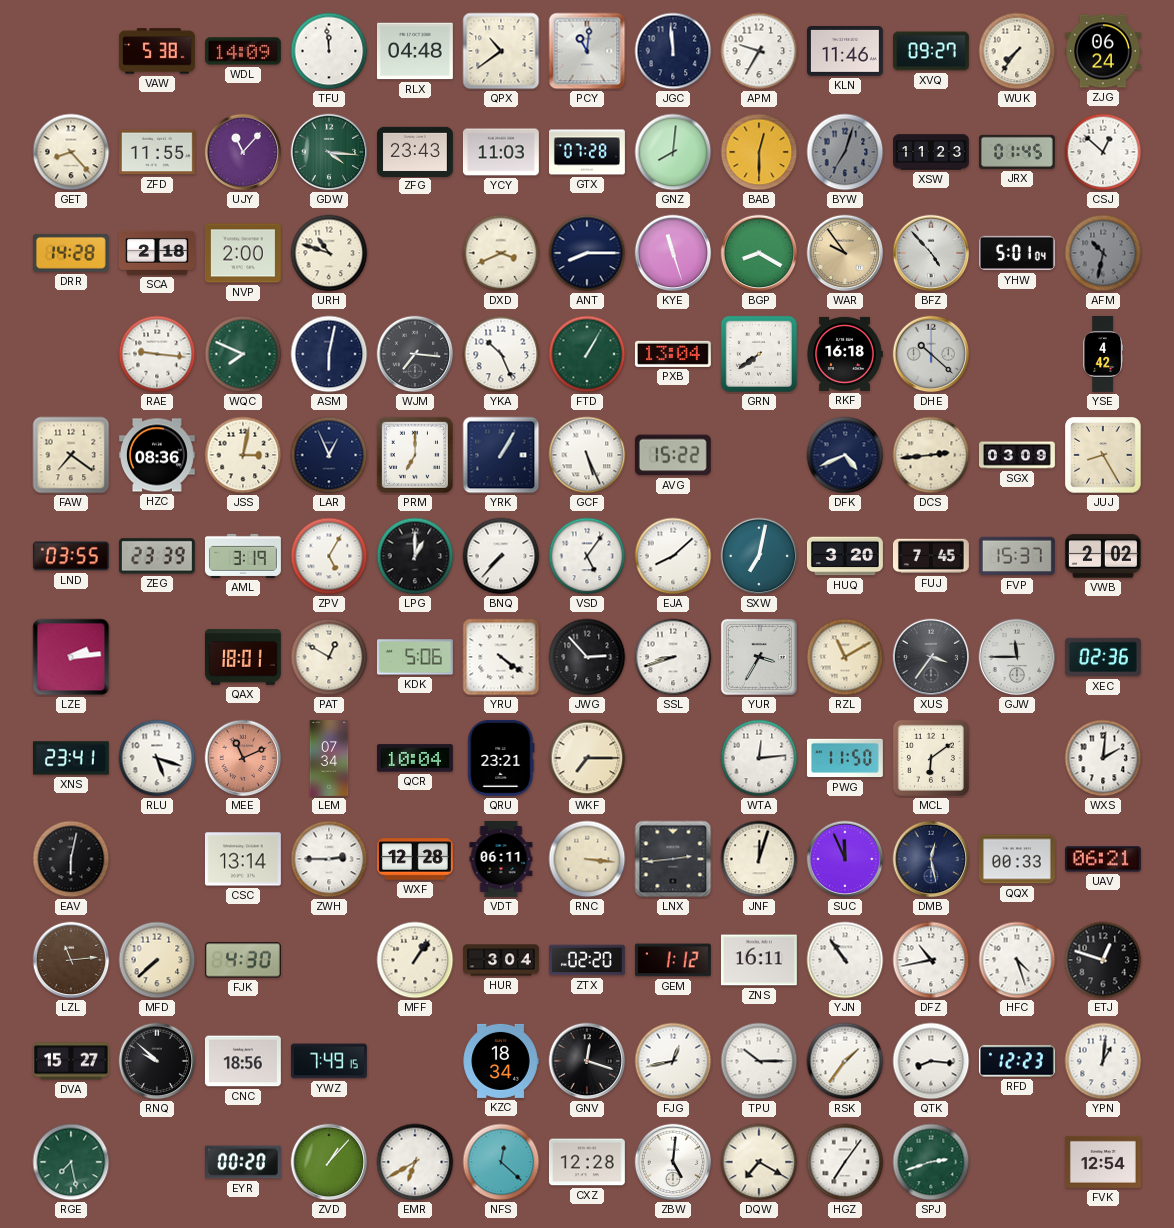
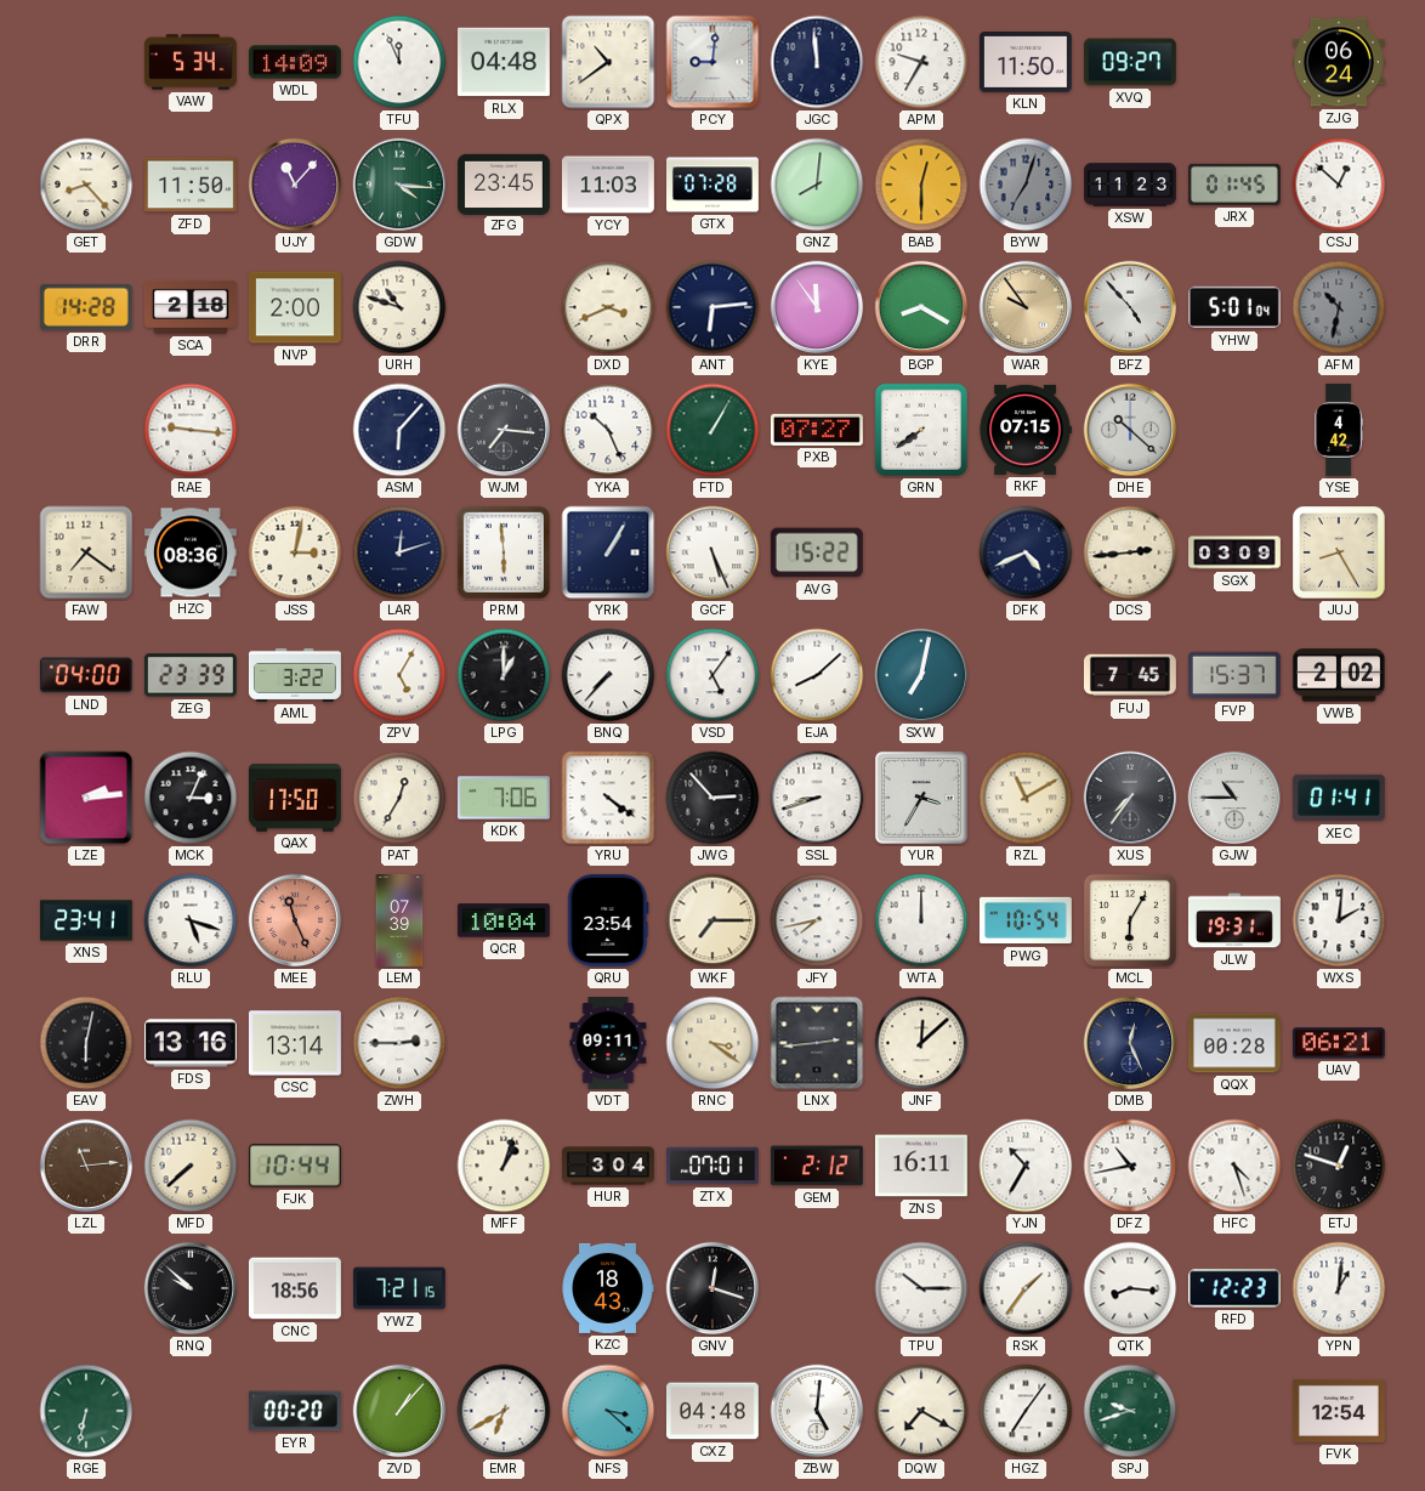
VAW: 5:38 -> 5:34 (191, 62)
TFU: 11:59 -> 11:56 (399, 62)
PCY: 11:01 -> 9:01 (712, 62)
KLN: 11:46 -> 11:50 (1026, 63)
WUK: 7:36 -> none (1017, 51)
ZFD: 11:55 -> 11:50 (191, 185)
ZFG: 23:43 -> 23:45 (504, 183)
ANT: 8:15 -> 6:14 (712, 307)
KYE: 11:27 -> 11:54 (817, 307)
WQC: 7:49 -> none (243, 354)
ASM: 6:02 -> 6:07 (399, 430)
PXB: 13:04 -> 07:27 (817, 430)
RKF: 16:18 -> 07:15 (1026, 430)
LAR: 12:56 -> 12:12 (399, 552)
PRM: 7:00 -> 5:59 (504, 552)
LND: 03:55 -> 04:00 (86, 675)
AML: 3:19 -> 3:22 (295, 675)
HUQ: 3:20 -> none (845, 556)
MCK: none -> 3:04 (191, 798)
QAX: 18:01 -> 17:50 (295, 799)
PAT: 12:50 -> 12:35 (399, 798)
KDK: 5:06 -> 7:06 (504, 798)
XUS: 3:36 -> 7:36 (1130, 798)
GJW: 11:45 -> 10:45 (1234, 798)
XEC: 02:36 -> 01:41 (1339, 798)
MEE: 11:11 -> 11:26 (295, 920)
LEM: 07:34 -> 07:39 (399, 922)
QRU: 23:21 -> 23:54 (608, 920)
JFY: none -> 7:43 (817, 920)
WTA: 12:14 -> 12:00 (921, 920)
PWG: 11:50 -> 10:54 (1026, 920)
MCL: 6:09 -> 6:05 (1130, 920)
JLW: none -> 19:31 (1234, 920)
FDS: none -> 13:16 (191, 1043)
WXF: 12:28 -> none (415, 859)
VDT: 06:11 -> 09:11 (608, 1044)
RNC: 3:16 -> 3:21 (712, 1043)
JNF: 12:03 -> 12:08 (921, 1043)
SUC: 11:56 -> none (845, 859)
DMB: 12:28 -> 12:26 (1130, 1043)
QQX: 00:33 -> 00:28 (1234, 1043)
FJK: 4:30 -> 10:44 (295, 1166)
MFF: 1:06 -> 1:03 (504, 1166)
ZTX: 02:20 -> 07:01 (712, 1166)
GEM: 1:12 -> 2:12 (817, 1166)
YJN: 10:54 -> 10:35 (1026, 1166)
DVA: 15:27 -> none (71, 1061)
YWZ: 7:49 -> 7:21 (399, 1288)
KZC: 18:34 -> 18:43 (608, 1288)
FJG: 12:43 -> none (673, 1061)
RGE: 7:28 -> 6:32 (86, 1411)
NFS: 12:22 -> 3:22 (608, 1411)
CXZ: 12:28 -> 04:48 (712, 1411)
SPJ: 2:42 -> 9:42 (1130, 1411)
